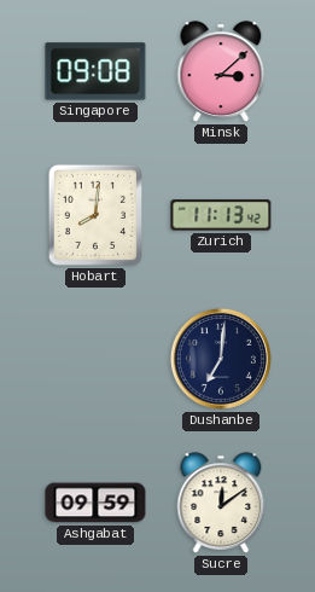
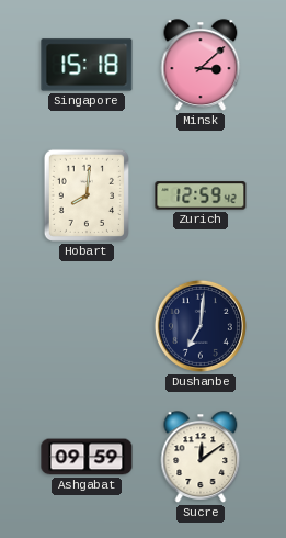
Singapore: 09:08 -> 15:18 (87, 65)
Zurich: 11:13 -> 12:59 (201, 195)
